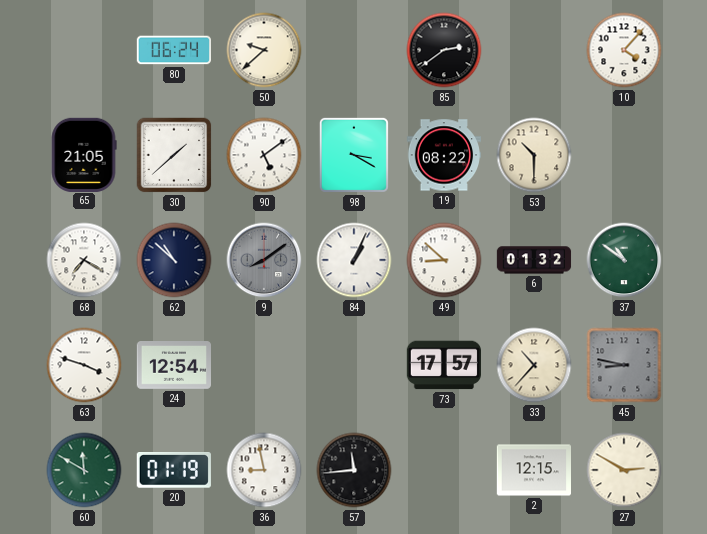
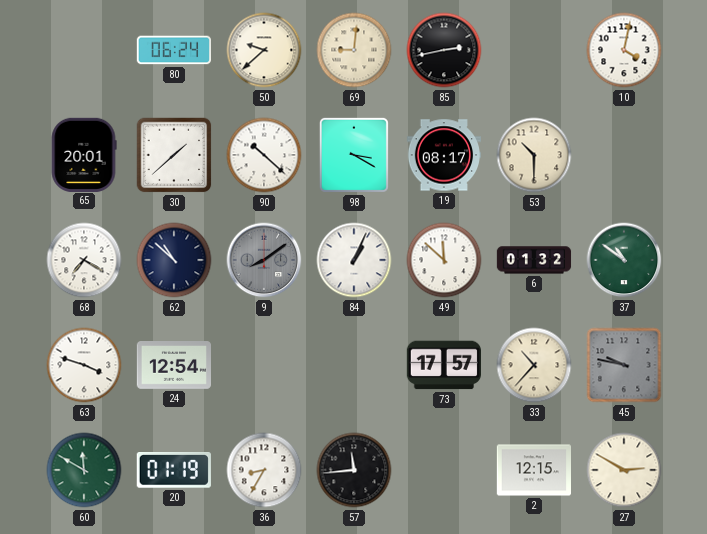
69: none -> 9:01 (354, 50)
85: 2:39 -> 2:43 (444, 50)
10: 4:07 -> 4:02 (624, 50)
65: 21:05 -> 20:01 (84, 154)
90: 5:09 -> 10:22 (264, 155)
19: 08:22 -> 08:17 (443, 155)
49: 8:52 -> 11:52 (444, 260)
45: 8:47 -> 9:47 (624, 365)
36: 8:58 -> 8:35 (264, 470)
